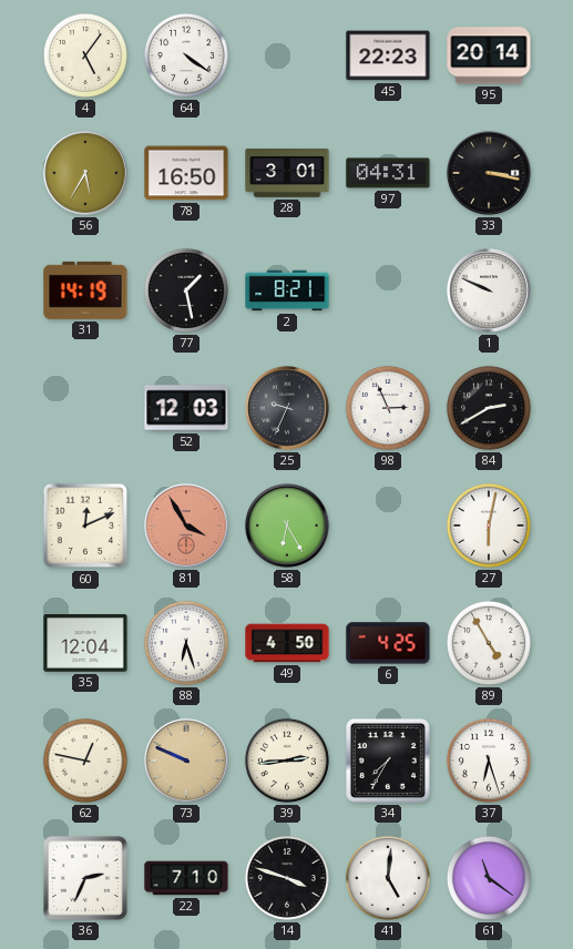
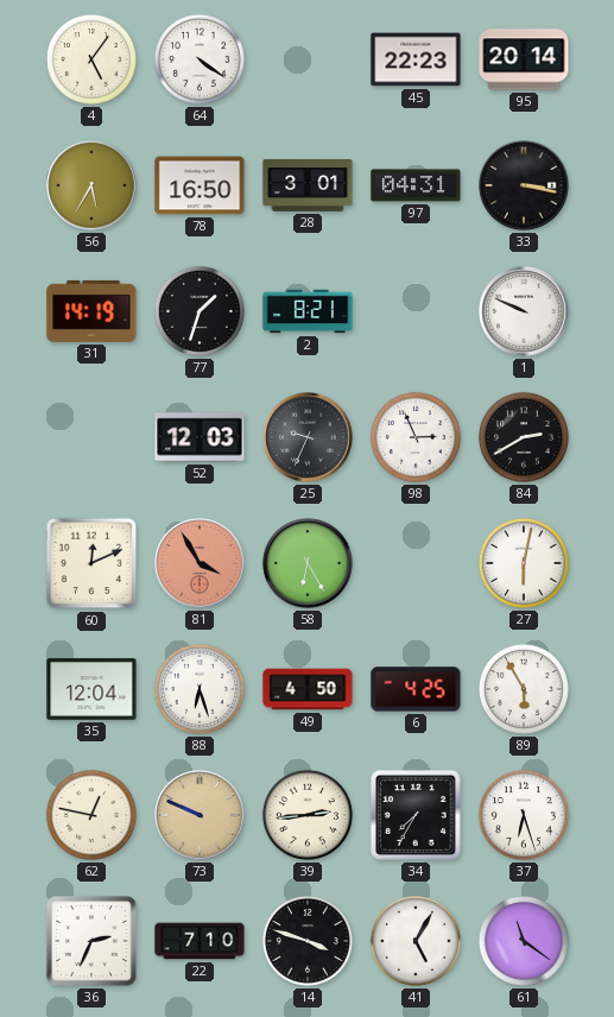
77: 1:28 -> 1:33 (200, 311)
89: 4:55 -> 5:55 (524, 689)
41: 5:01 -> 5:05 (416, 941)
